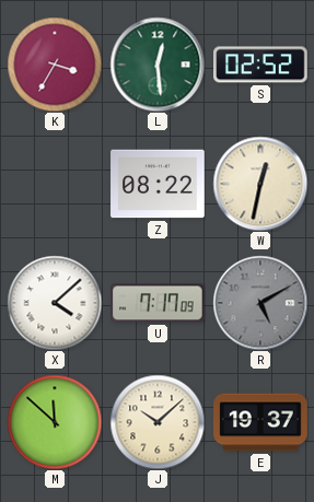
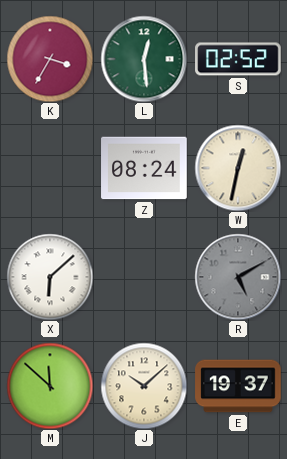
Z: 08:22 -> 08:24 (144, 168)
X: 4:08 -> 6:08 (50, 277)
U: 7:17 -> none (159, 303)
